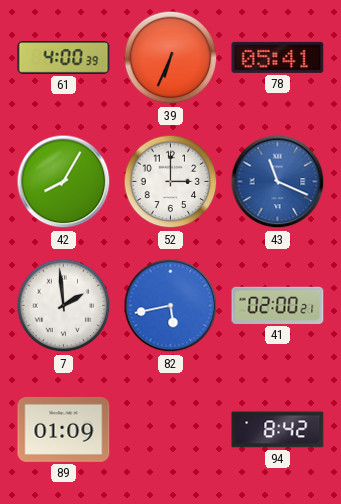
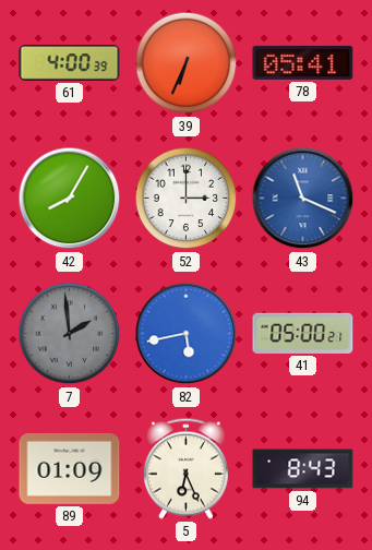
7 dial: white -> grey (70, 334)
41: 02:00 -> 05:00 (303, 333)
5: none -> 6:26 (185, 468)
94: 8:42 -> 8:43 (303, 469)
